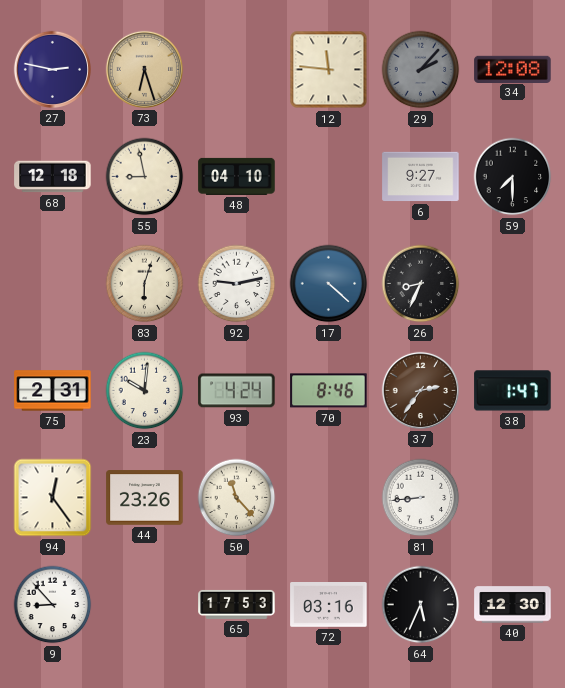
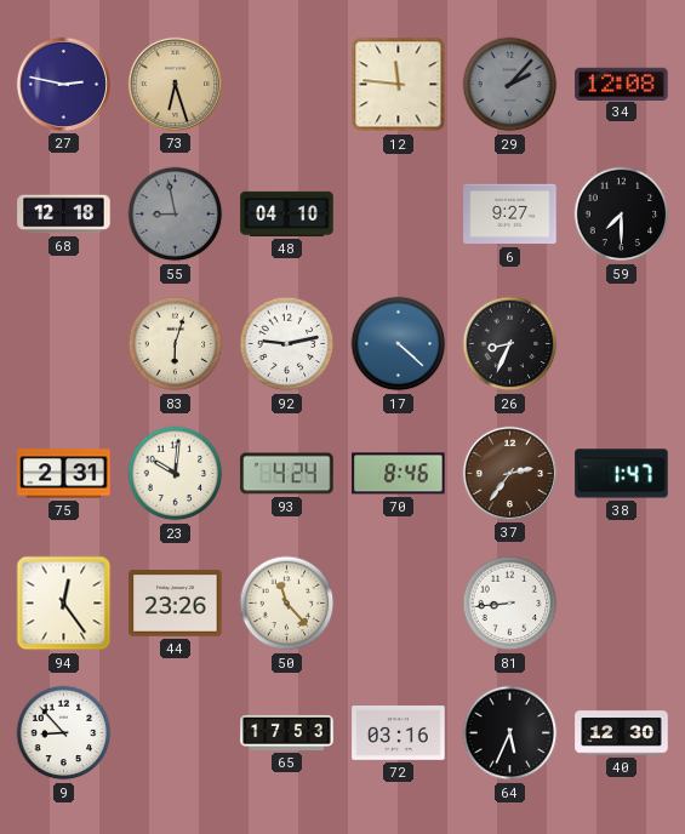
55 dial: cream -> grey (176, 215)
